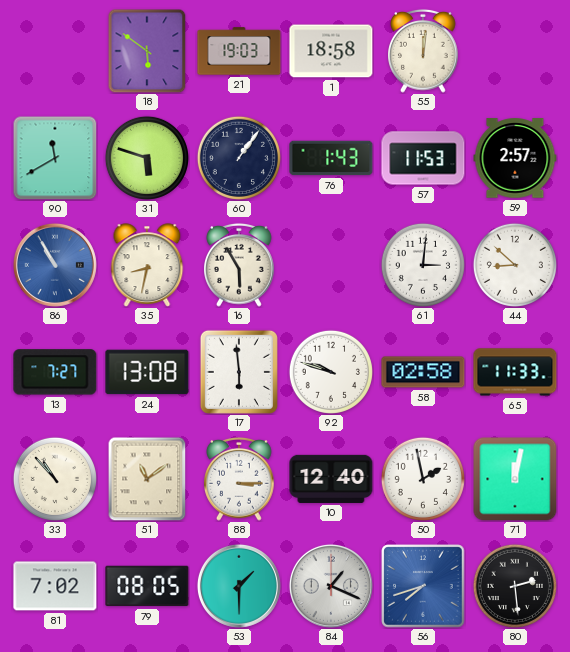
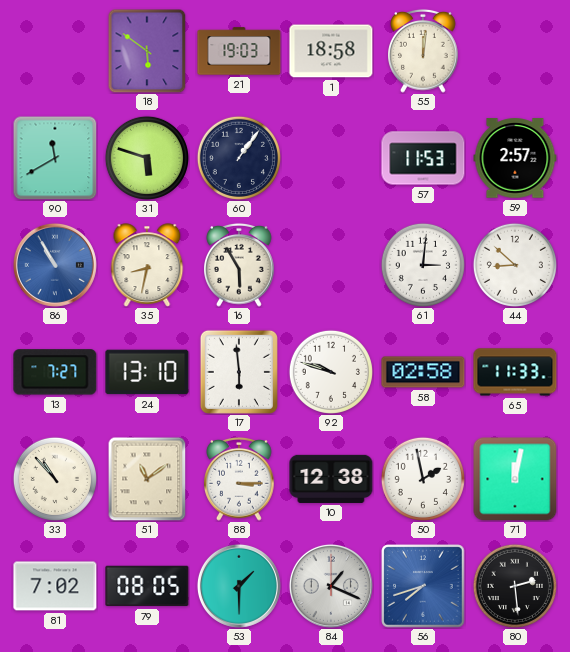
76: 1:43 -> none (331, 158)
24: 13:08 -> 13:10 (147, 372)
10: 12:40 -> 12:38 (331, 479)
